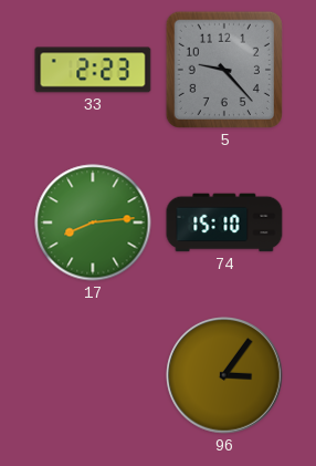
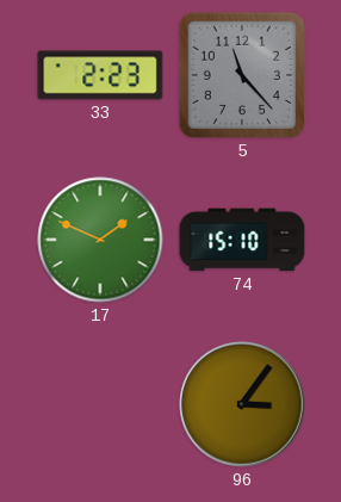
5: 9:23 -> 11:23 (242, 75)
17: 8:14 -> 1:49 (100, 240)
